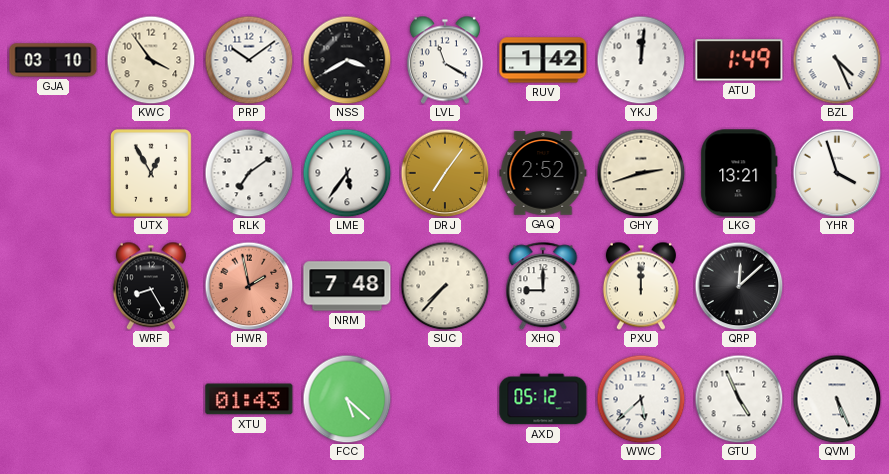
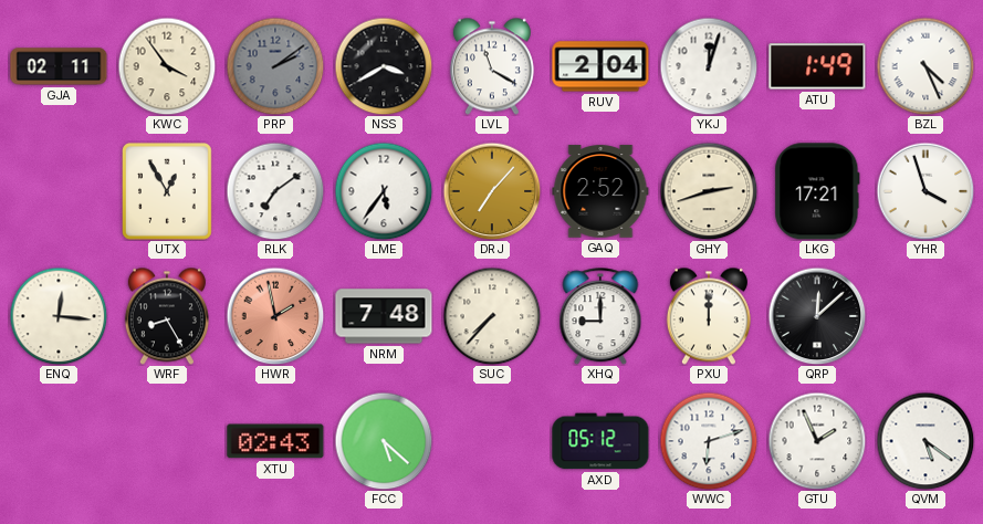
GJA: 03:10 -> 02:11 (59, 66)
PRP: 10:09 -> 2:09 (275, 66)
PRP dial: white -> grey (275, 66)
RUV: 1:42 -> 2:04 (600, 66)
YKJ: 12:01 -> 12:03 (709, 66)
DRJ: 7:06 -> 7:07 (492, 191)
LKG: 13:21 -> 17:21 (817, 191)
ENQ: none -> 12:16 (59, 316)
XTU: 01:43 -> 02:43 (275, 441)
WWC: 5:38 -> 6:12 (709, 441)
GTU: 4:56 -> 1:56 (817, 441)
QVM: 5:26 -> 5:21 (926, 441)
